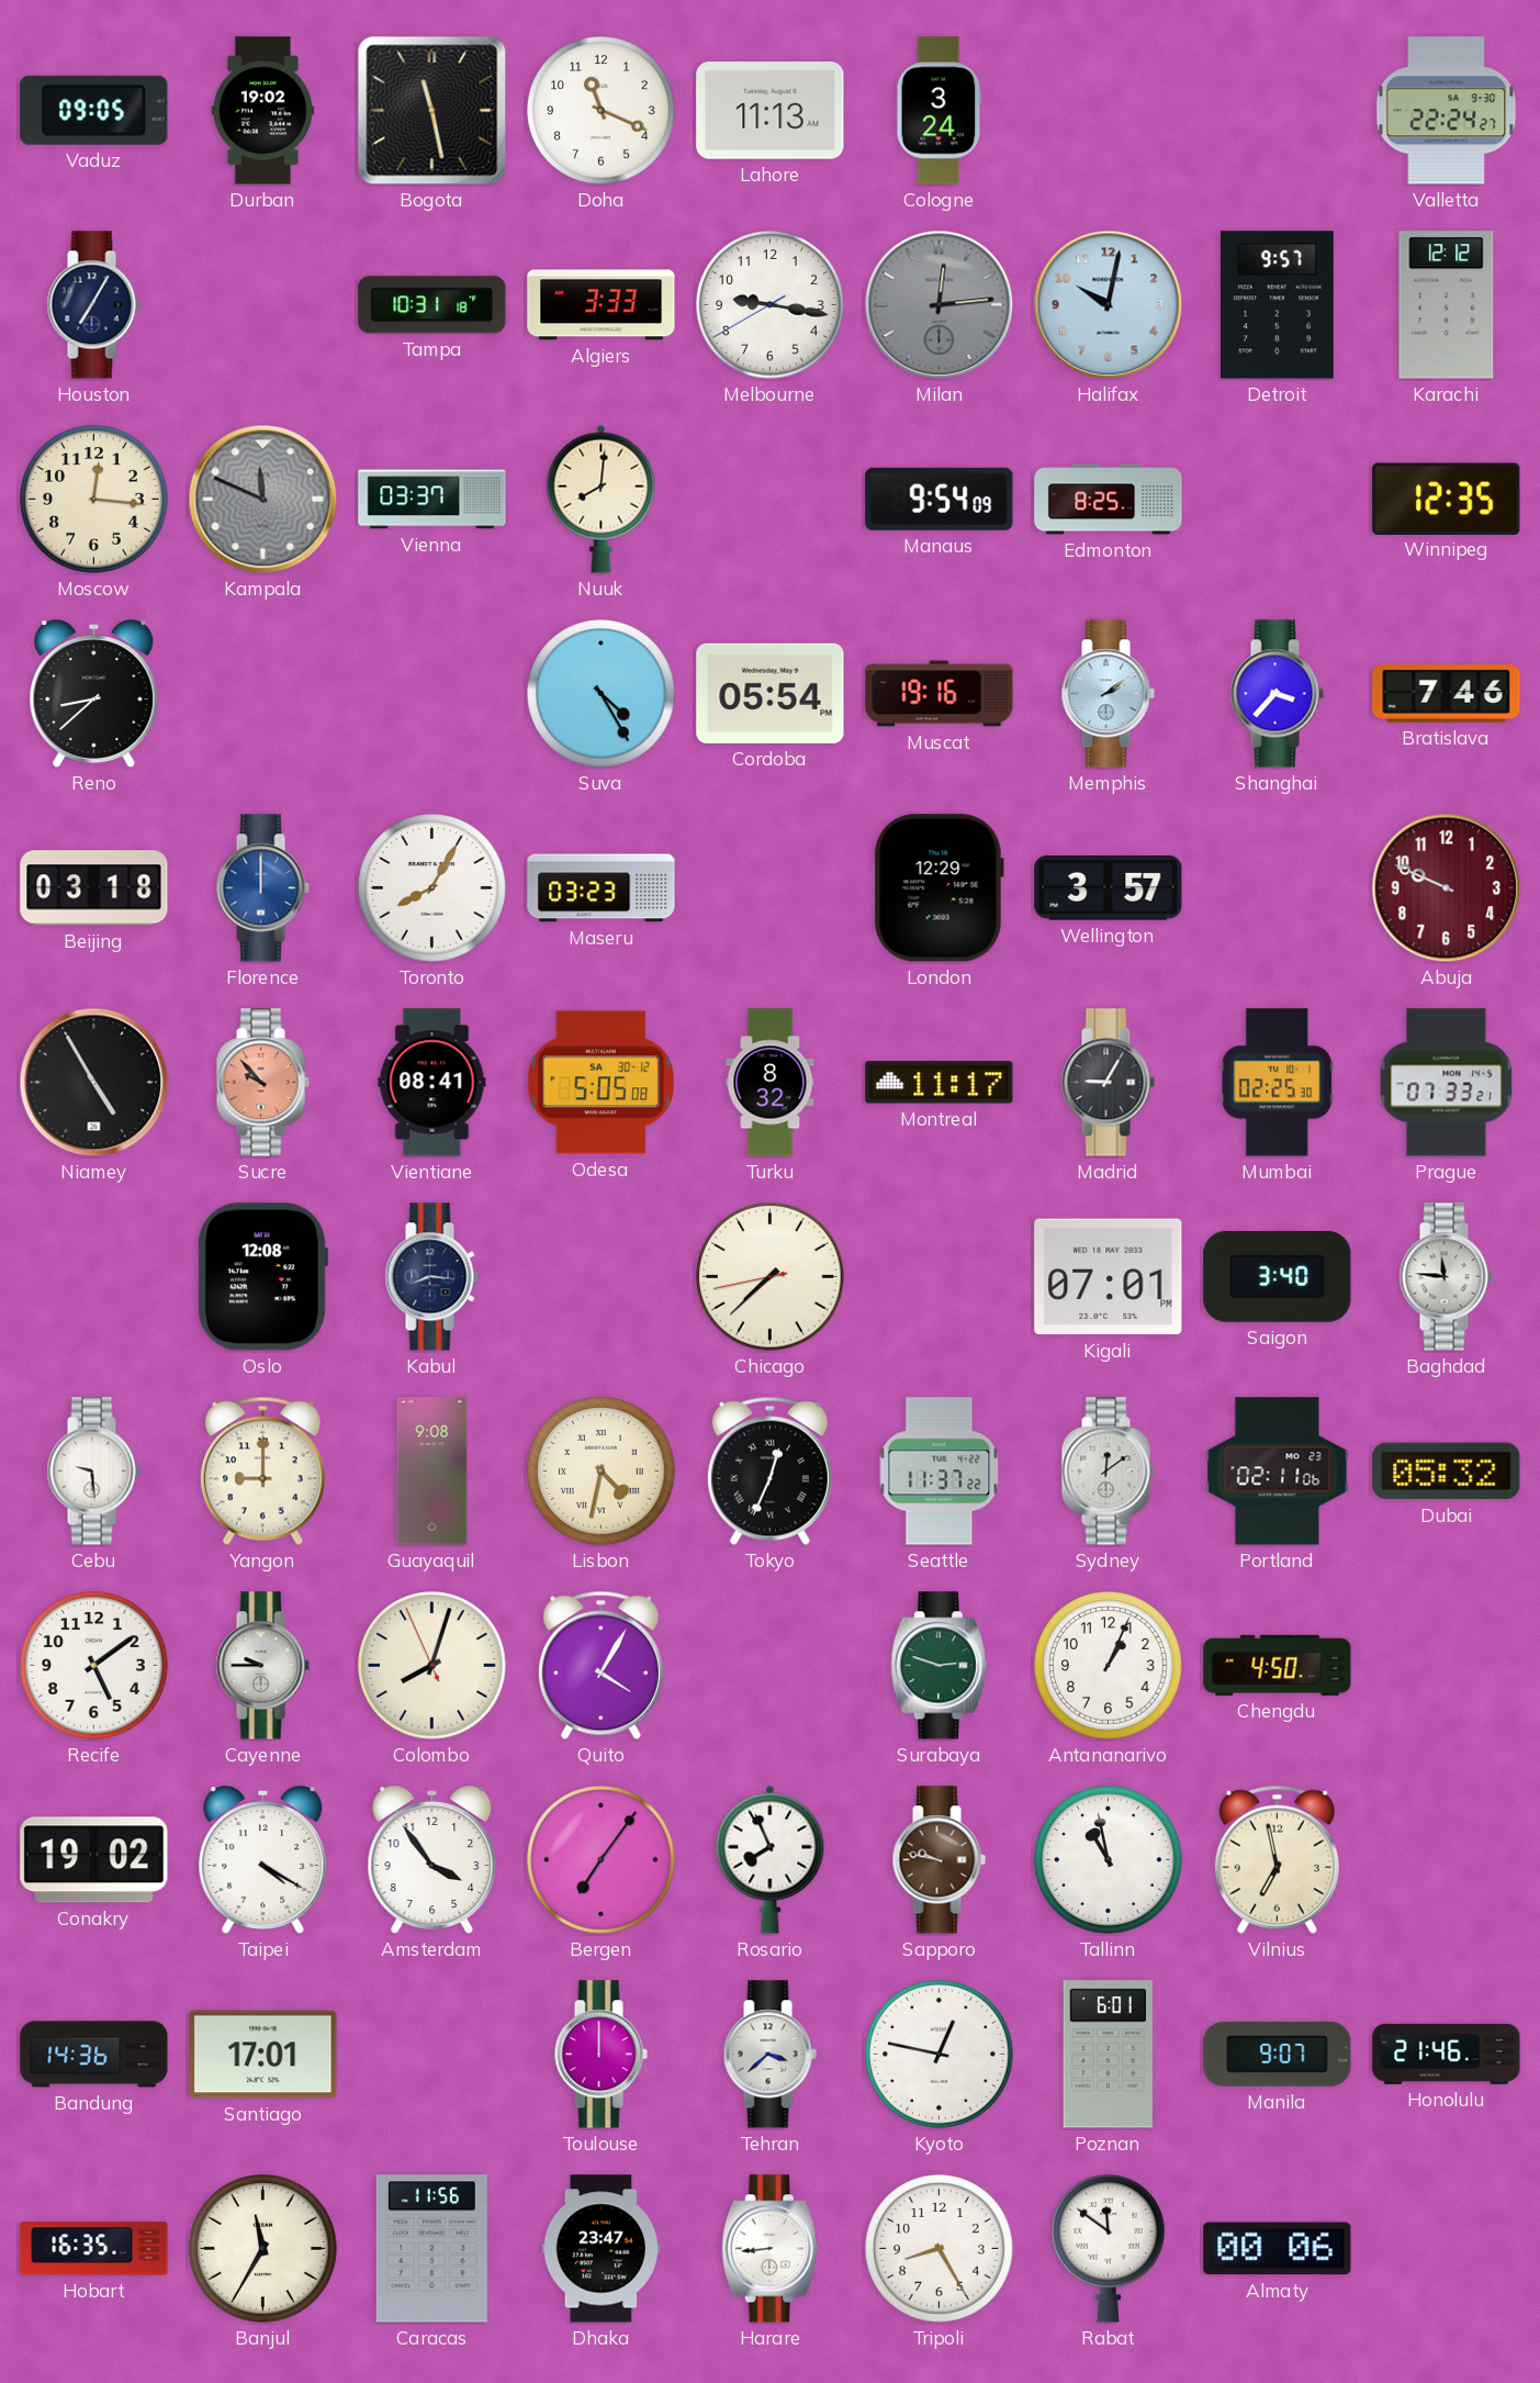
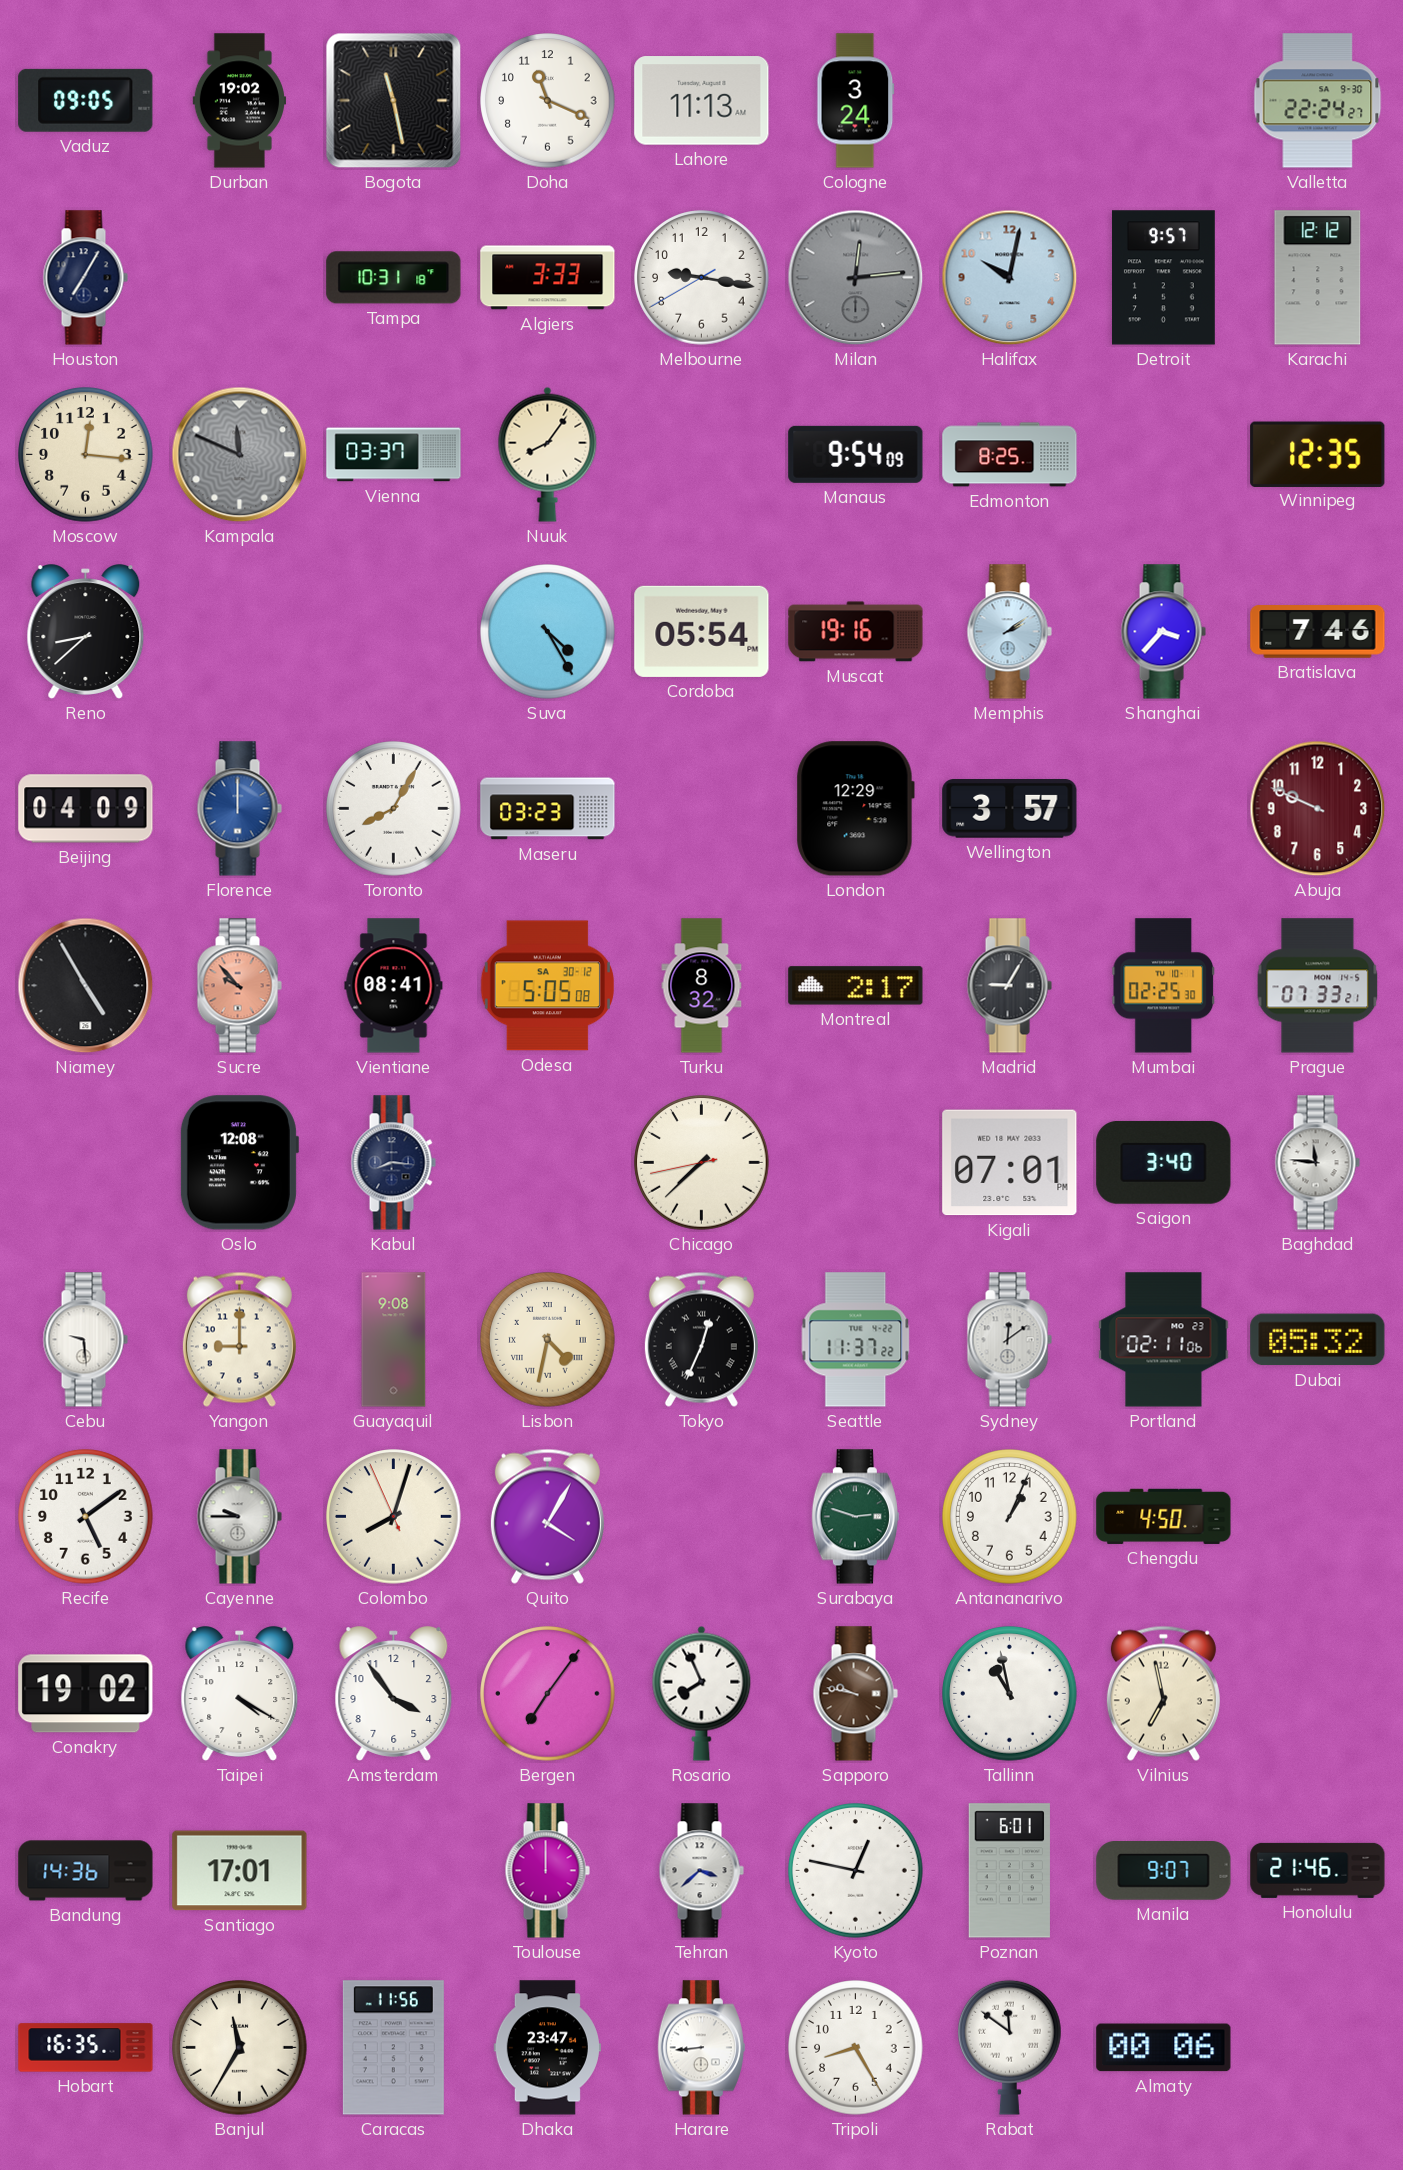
Nuuk: 8:01 -> 8:06 (548, 454)
Beijing: 03:18 -> 04:09 (86, 809)
Montreal: 11:17 -> 2:17 (856, 986)
